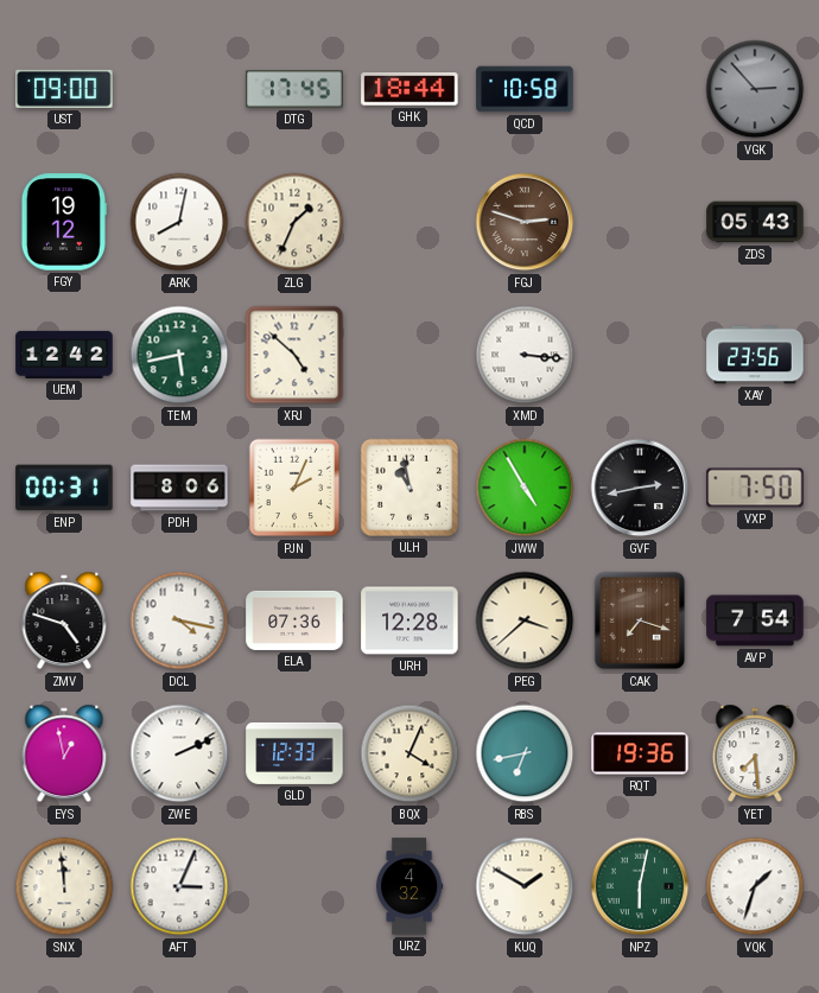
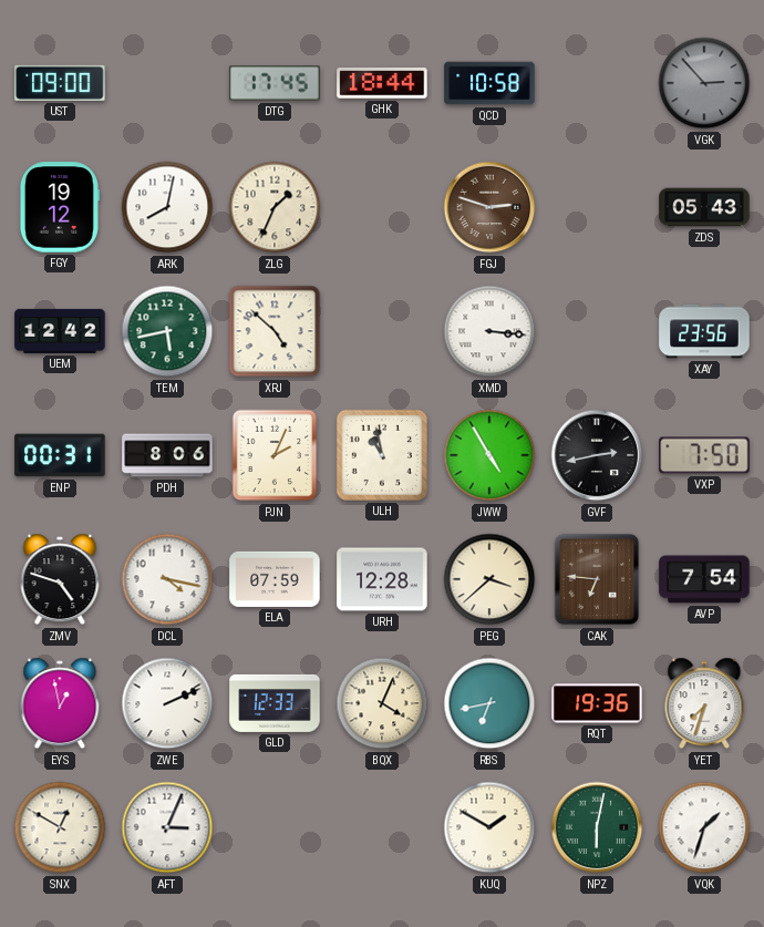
ELA: 07:36 -> 07:59 (275, 579)
CAK: 7:18 -> 6:46 (597, 579)
YET: 7:29 -> 7:33 (704, 703)
SNX: 11:59 -> 12:50 (60, 827)
URZ: 4:32 -> none (409, 886)
